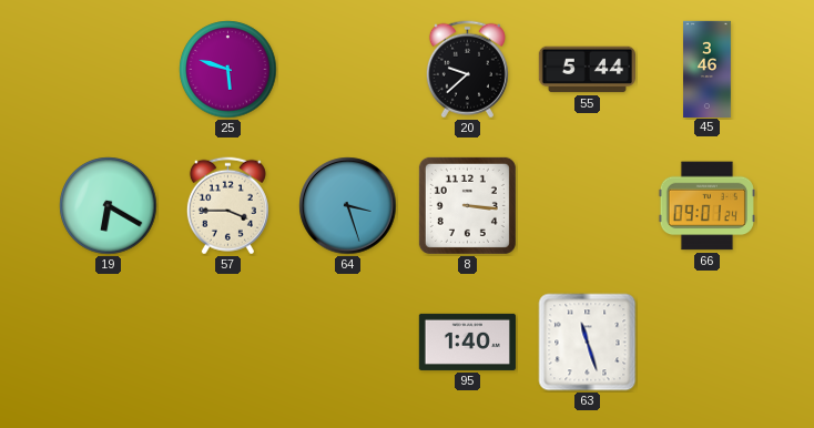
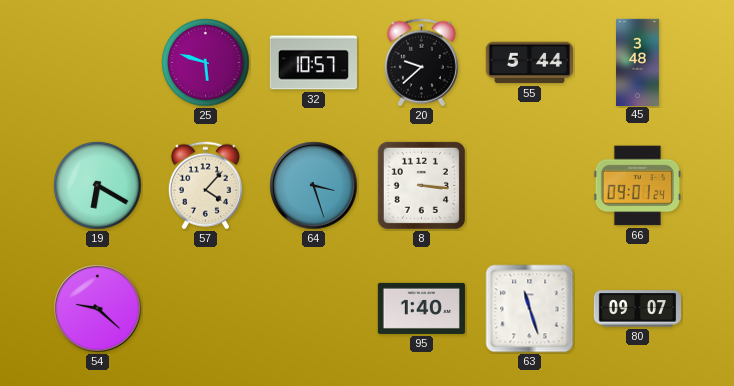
32: none -> 10:57 (313, 63)
45: 3:46 -> 3:48 (638, 62)
57: 3:45 -> 4:07 (205, 186)
54: none -> 9:22 (98, 309)
80: none -> 09:07 (637, 309)
